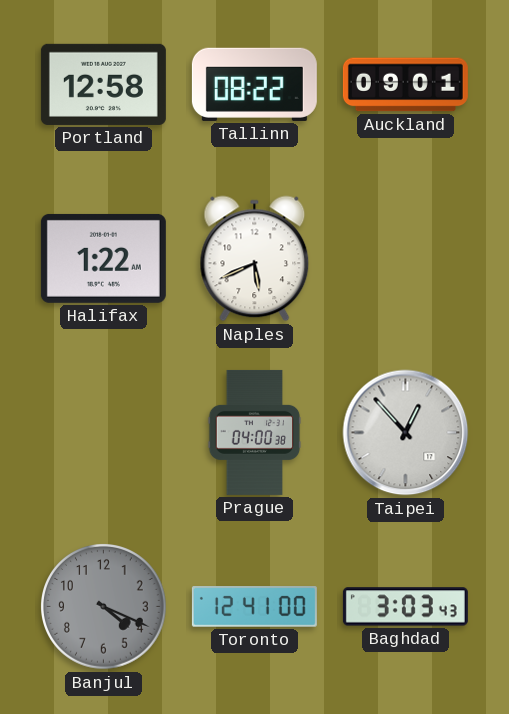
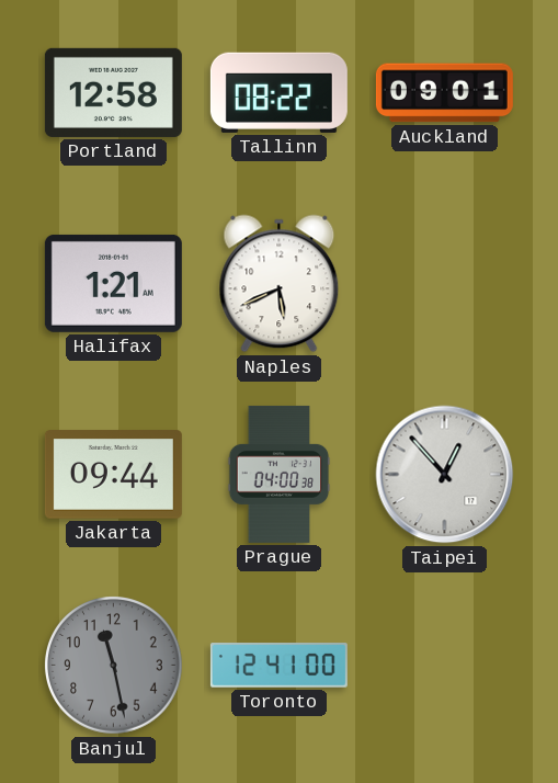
Halifax: 1:22 -> 1:21 (113, 283)
Jakarta: none -> 09:44 (113, 475)
Banjul: 4:19 -> 11:28 (114, 666)
Baghdad: 3:03 -> none (405, 607)
